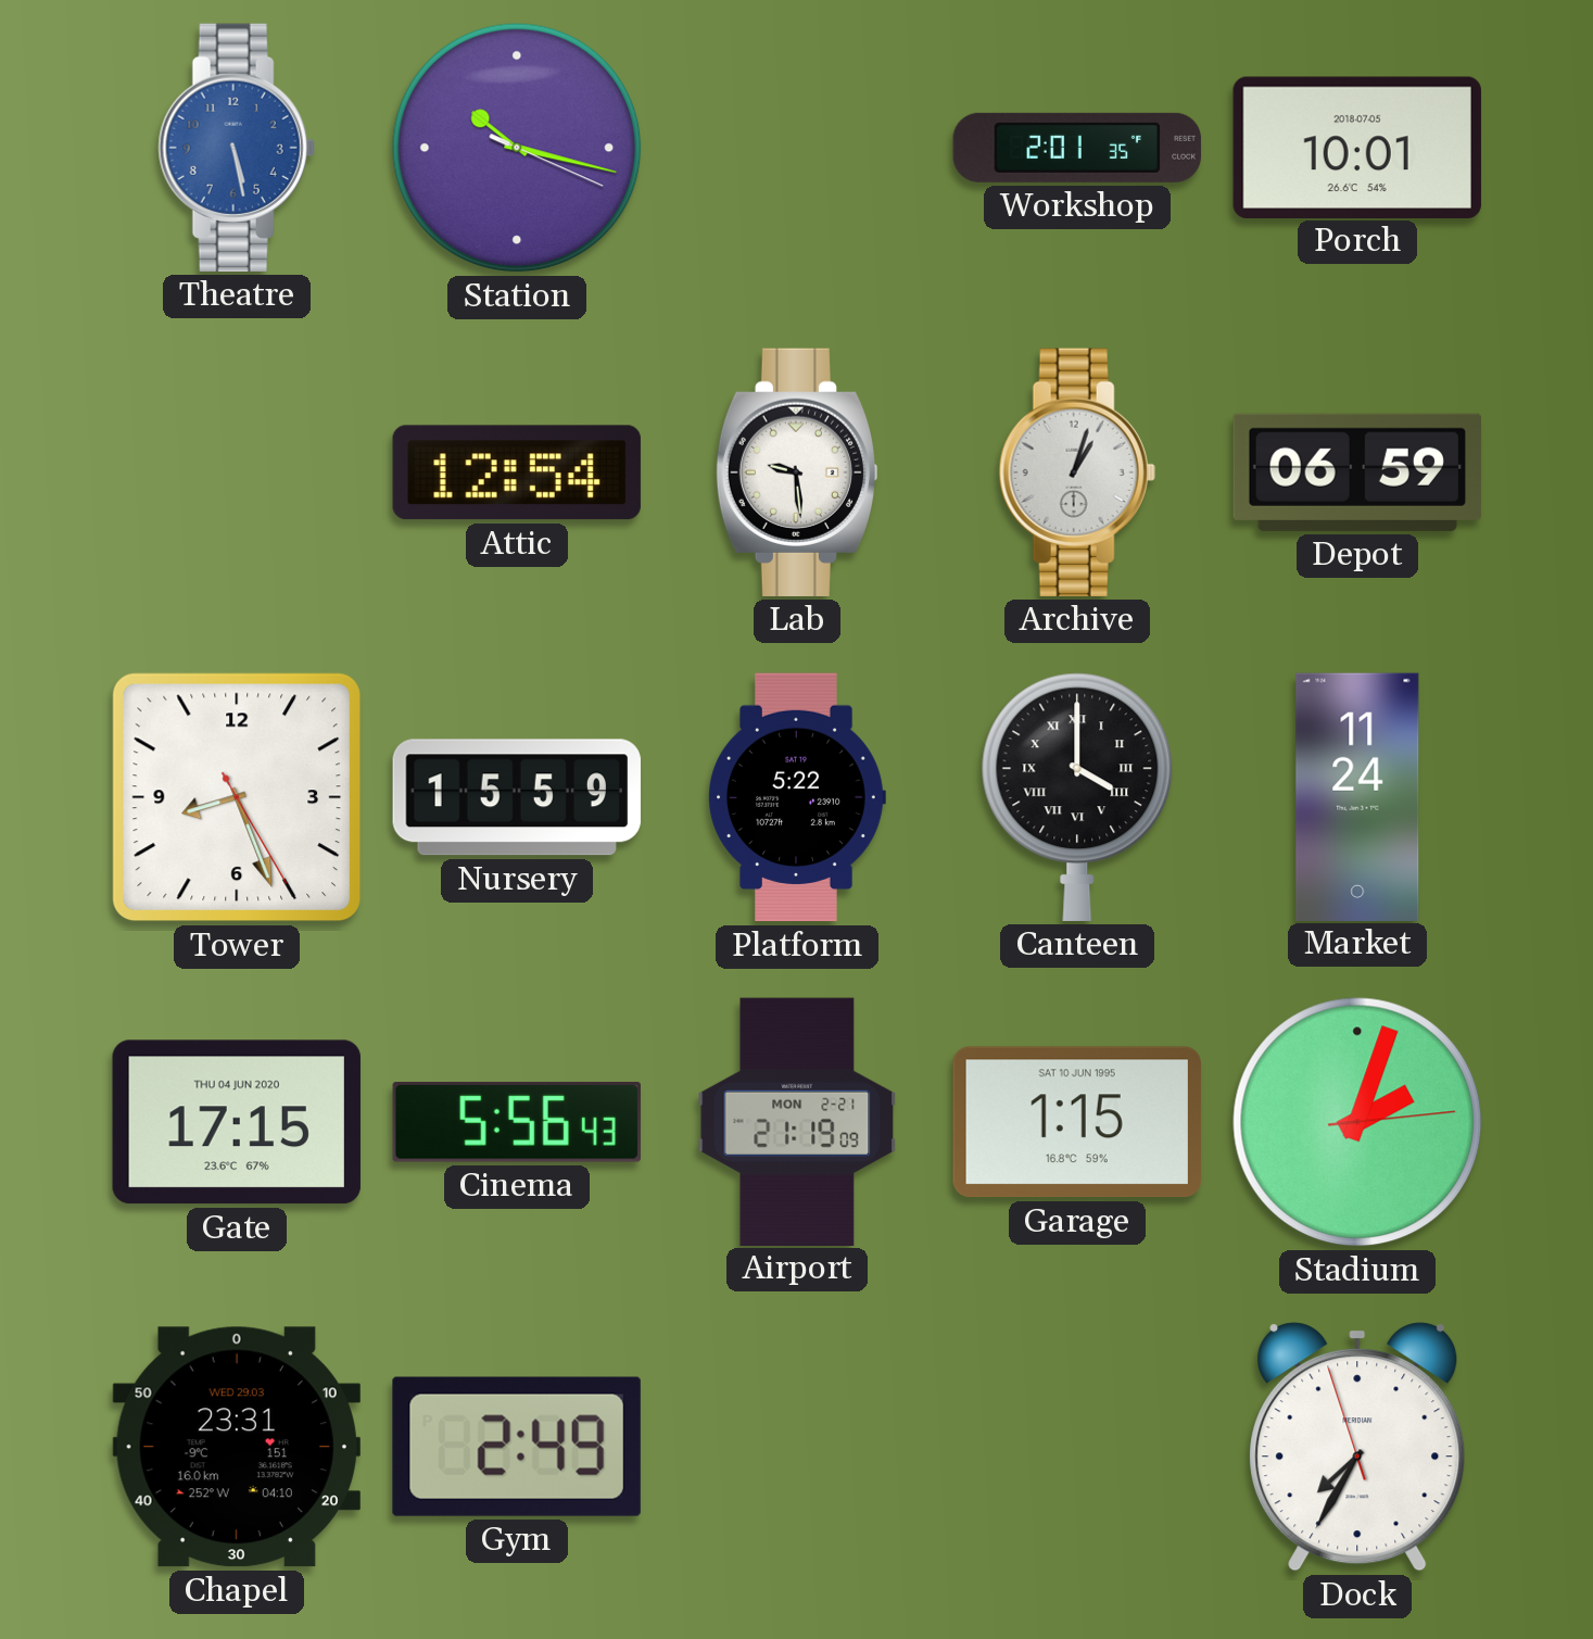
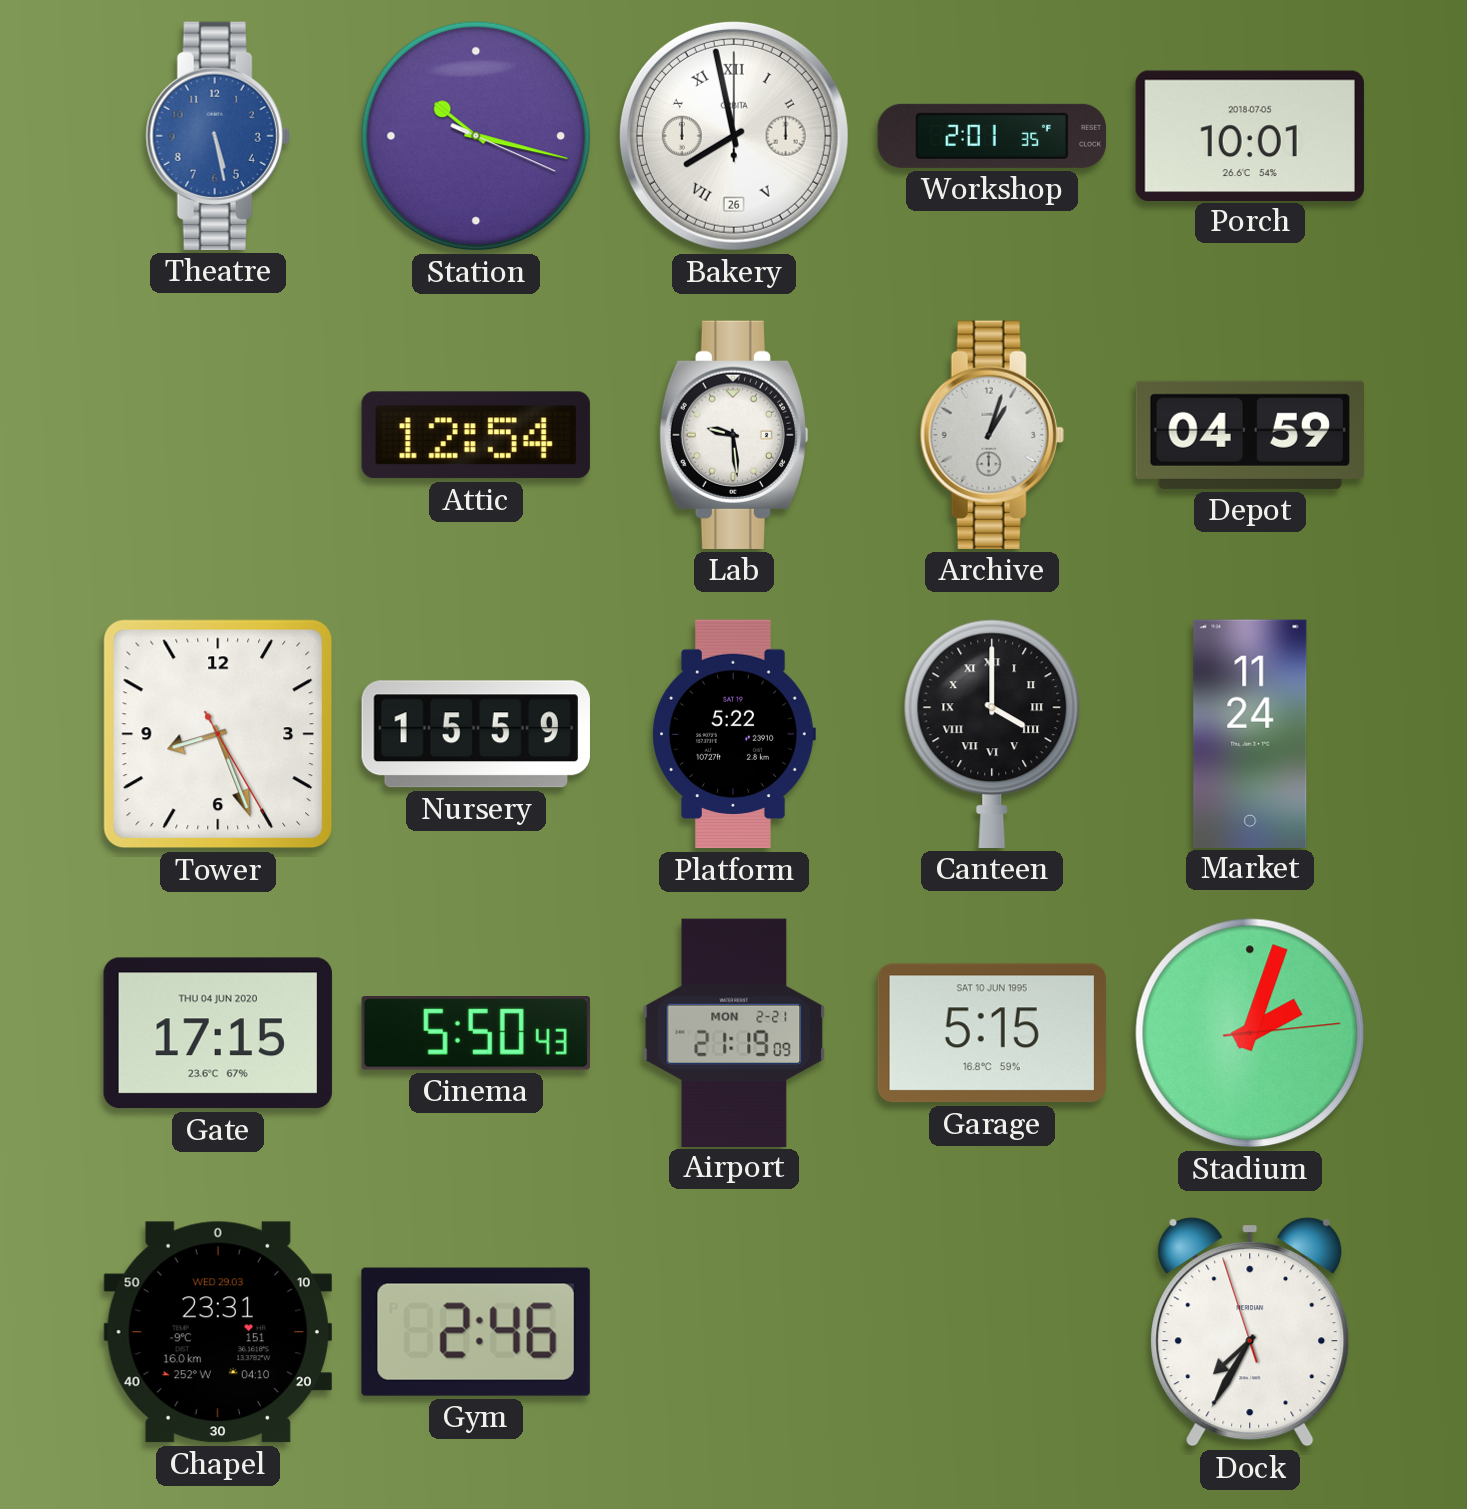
Bakery: none -> 7:58 (734, 136)
Depot: 06:59 -> 04:59 (1250, 435)
Cinema: 5:56 -> 5:50 (476, 1034)
Garage: 1:15 -> 5:15 (992, 1033)
Gym: 2:49 -> 2:46 (476, 1332)
